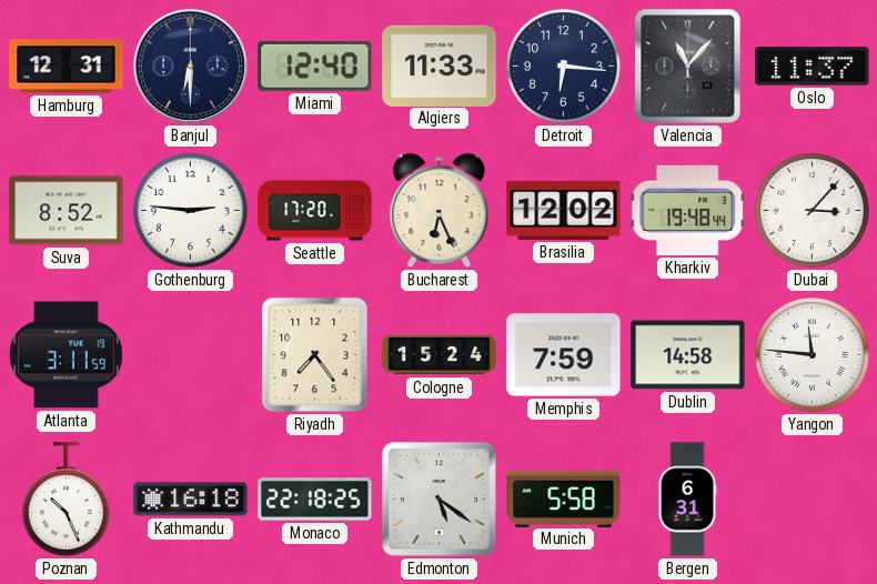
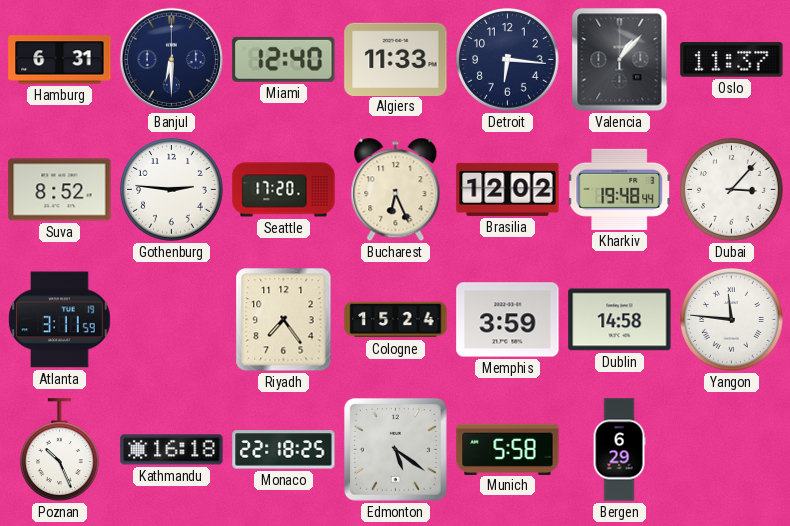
Hamburg: 12:31 -> 6:31 (60, 60)
Valencia: 11:07 -> 1:07 (620, 60)
Memphis: 7:59 -> 3:59 (508, 320)
Bergen: 6:31 -> 6:29 (619, 450)
